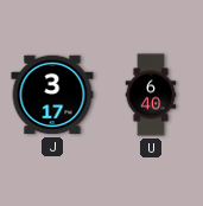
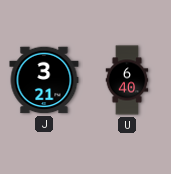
J: 3:17 -> 3:21 (44, 80)
